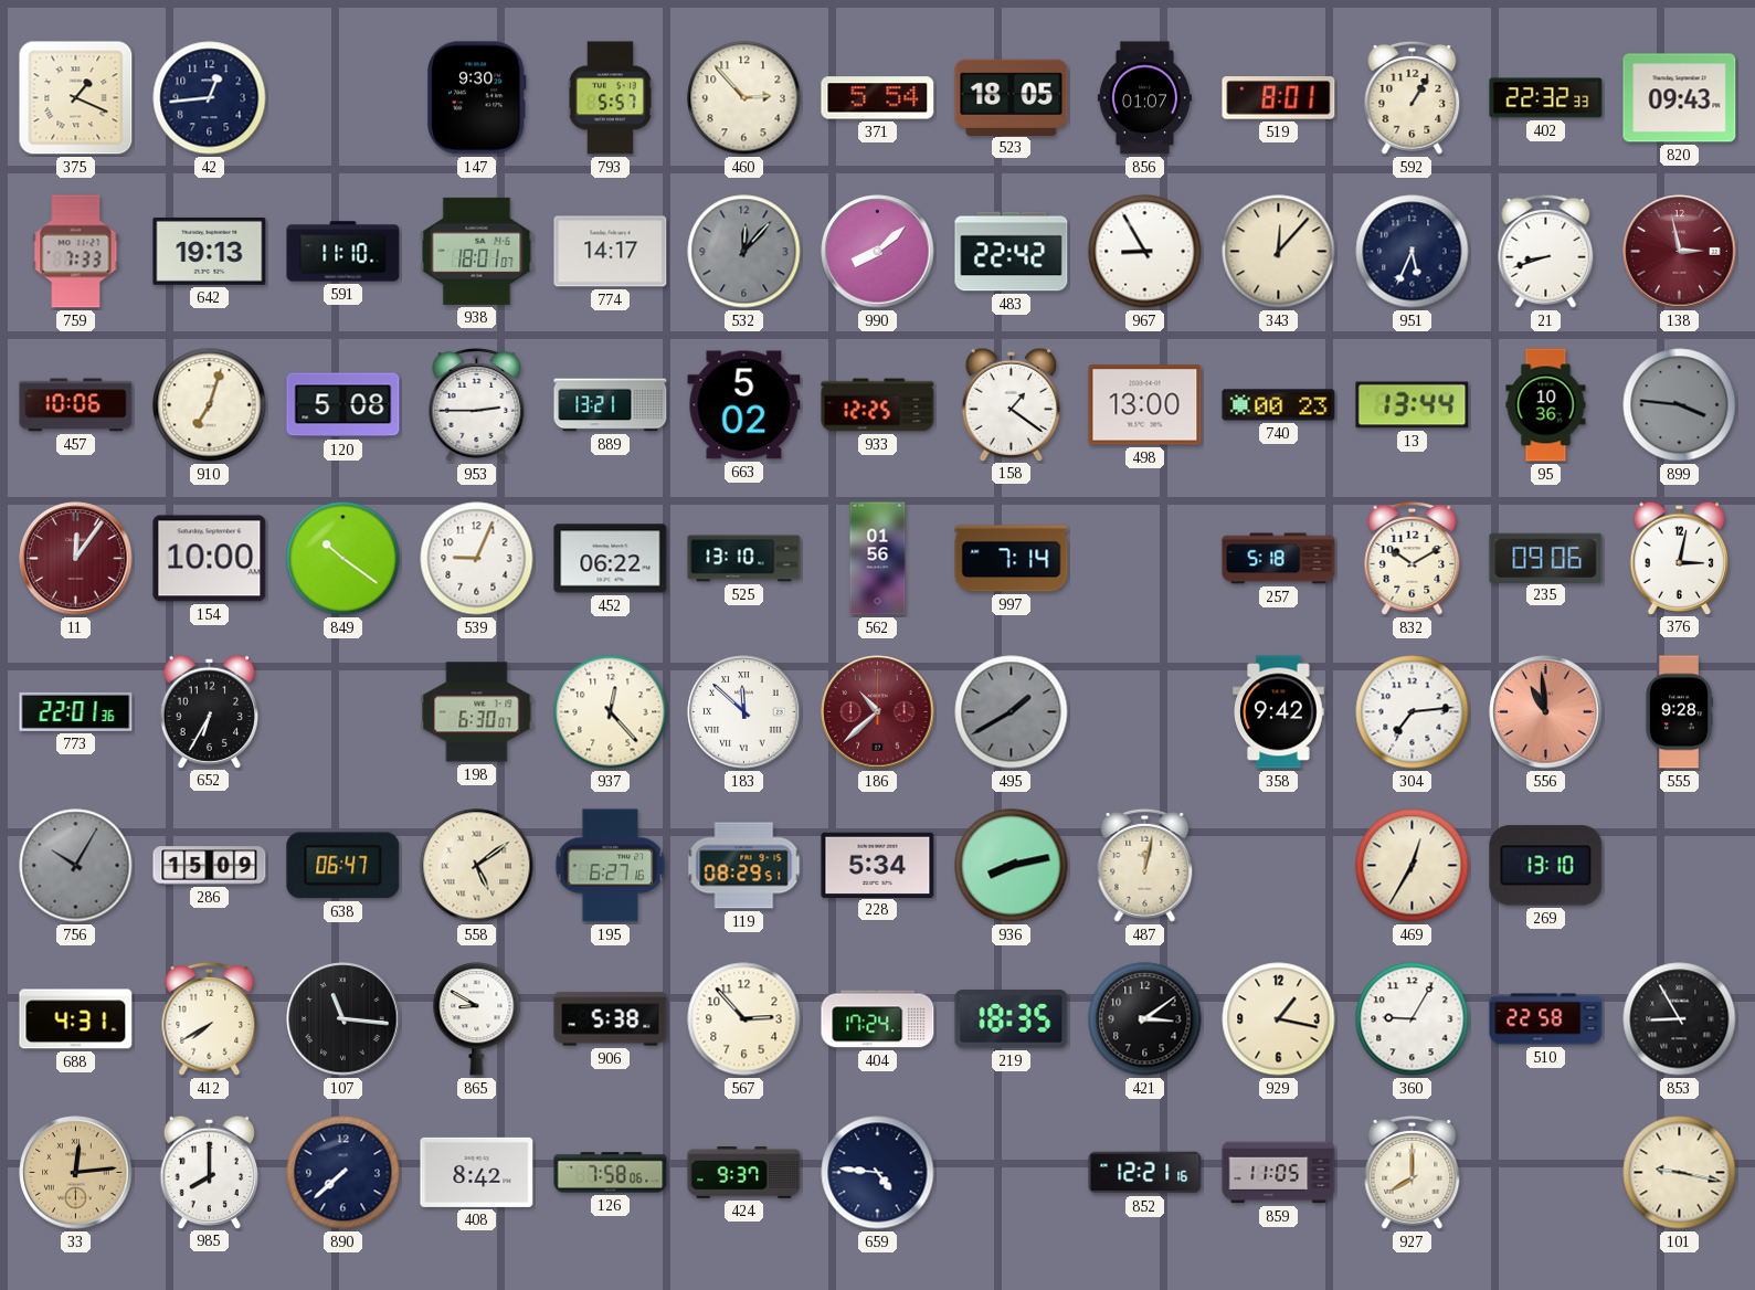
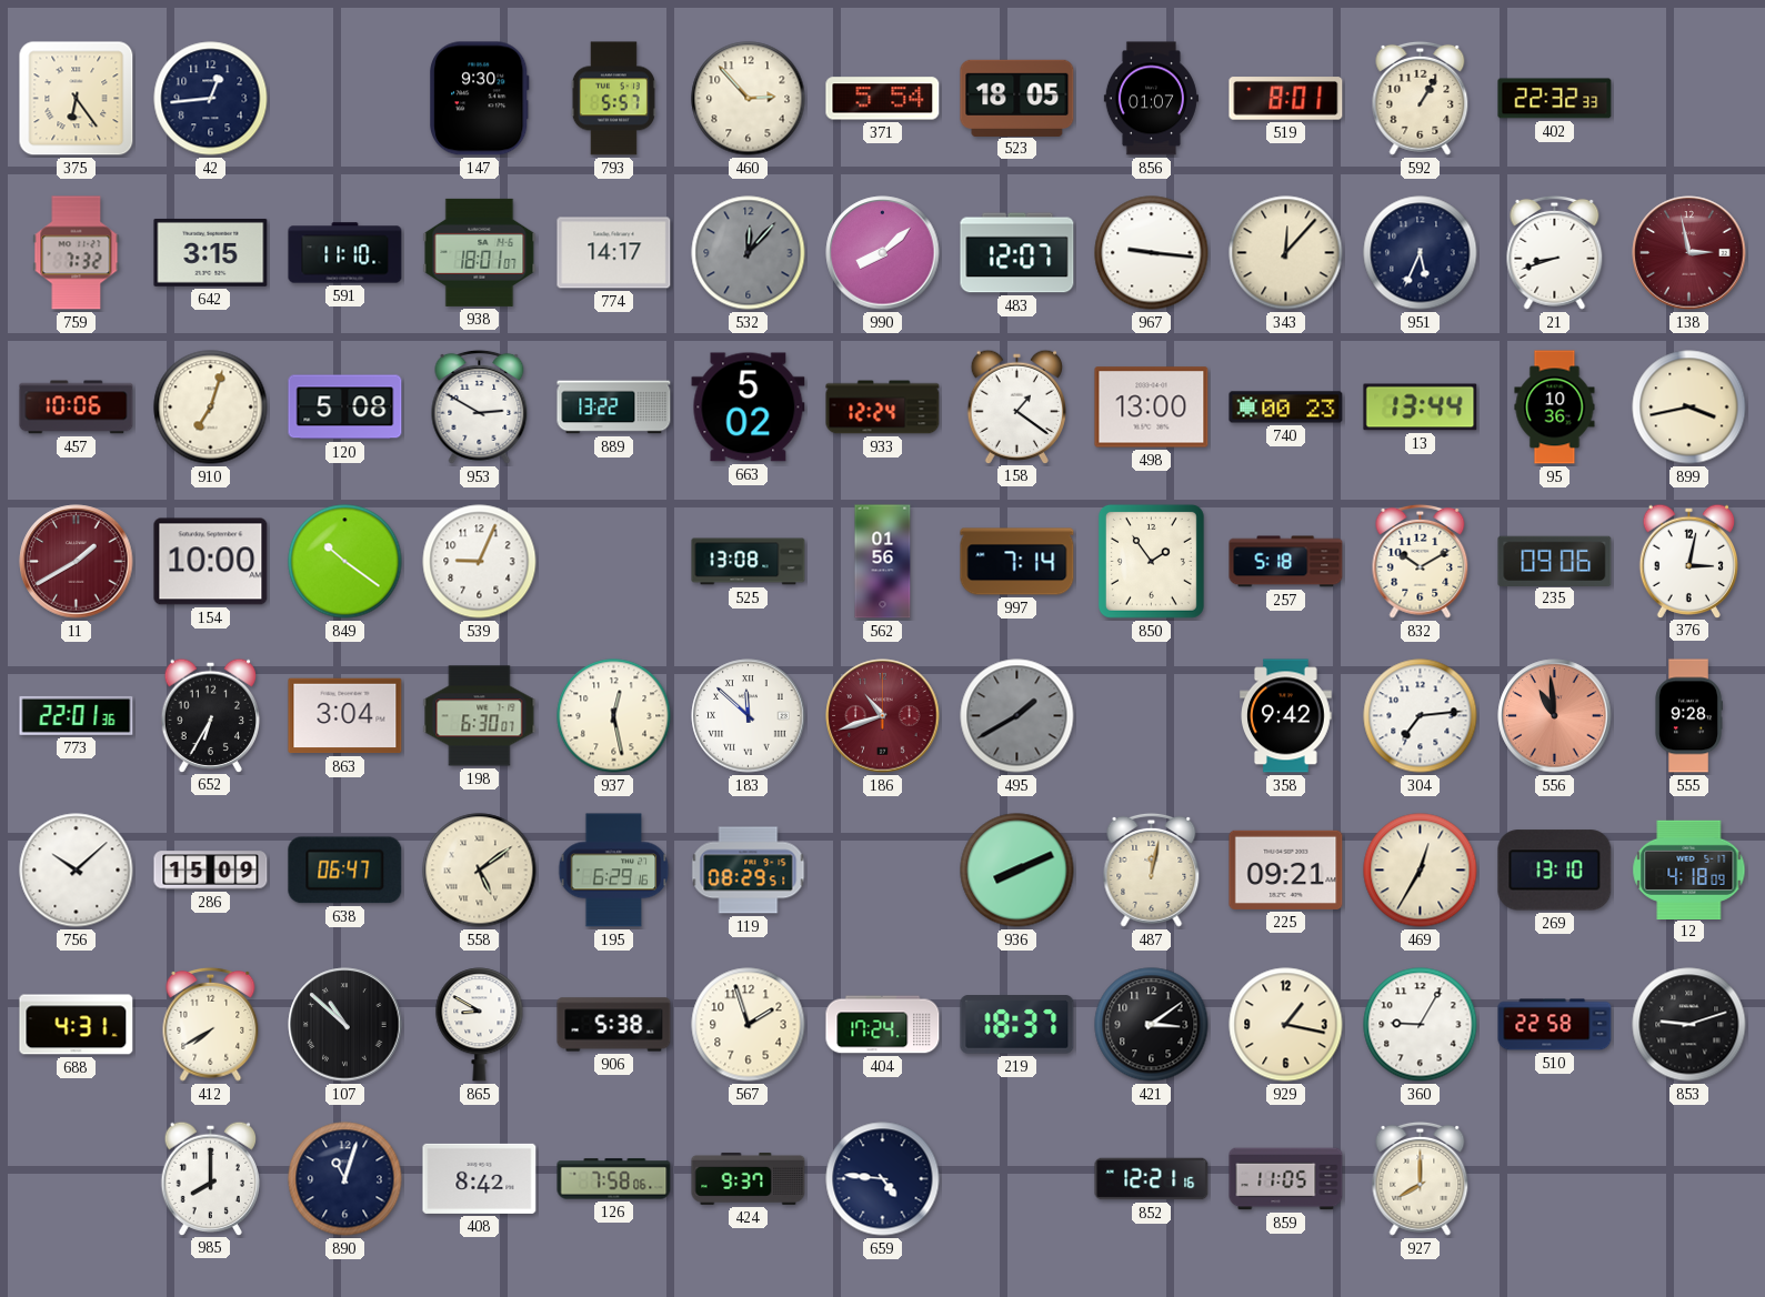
375: 1:19 -> 6:24 (77, 99)
820: 09:43 -> none (1680, 98)
759: 7:33 -> 7:32 (77, 253)
642: 19:13 -> 3:15 (211, 252)
483: 22:42 -> 12:07 (1017, 253)
967: 8:55 -> 9:16 (1152, 253)
953: 2:45 -> 2:50 (480, 406)
889: 13:21 -> 13:22 (614, 408)
933: 12:25 -> 12:24 (883, 408)
899: 3:46 -> 3:43 (1689, 408)
899 dial: grey -> cream (1689, 408)
11: 12:06 -> 1:40 (77, 562)
452: 06:22 -> none (611, 559)
525: 13:10 -> 13:08 (749, 562)
850: none -> 1:54 (1151, 561)
863: none -> 3:04 (345, 716)
937: 12:23 -> 12:28 (614, 716)
186: 10:38 -> 10:42 (883, 716)
756: 10:05 -> 10:08 (77, 871)
756 dial: grey -> white (77, 871)
195: 6:27 -> 6:29 (614, 871)
228: 5:34 -> none (878, 865)
936: 8:13 -> 8:11 (1017, 871)
225: none -> 09:21 (1286, 869)
12: none -> 4:18 (1689, 869)
107: 11:16 -> 10:52 (345, 1025)
567: 2:53 -> 1:57 (749, 1025)
219: 18:35 -> 18:37 (1017, 1025)
853: 8:55 -> 9:12 (1689, 1025)
33: 12:14 -> none (76, 1173)
890: 7:38 -> 11:03 (345, 1179)
101: 9:17 -> none (1680, 1173)
